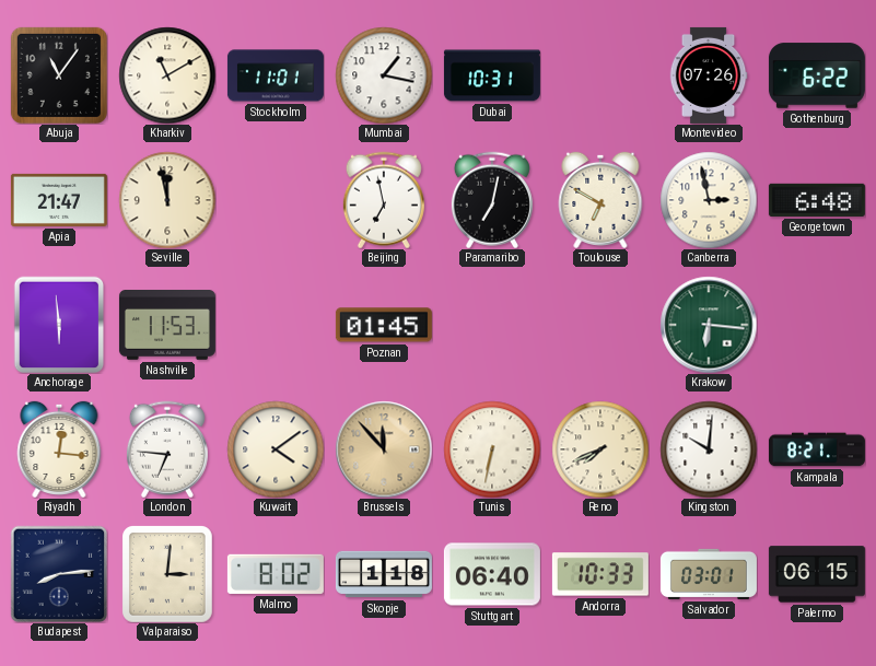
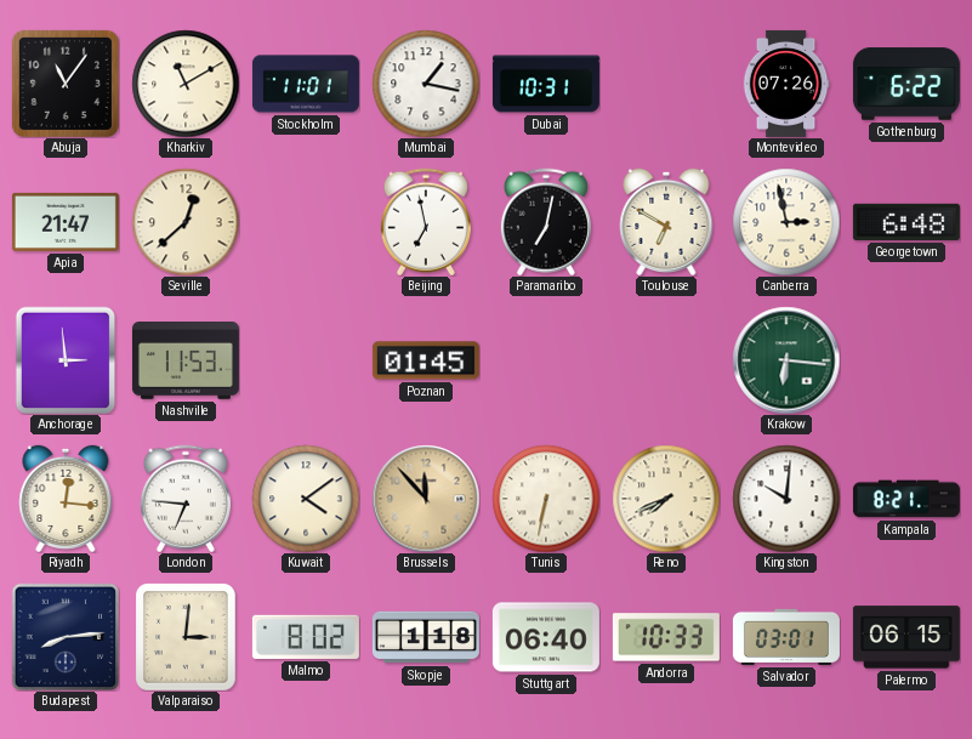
Seville: 11:58 -> 12:38 (186, 222)
Anchorage: 5:59 -> 2:59 (66, 360)
